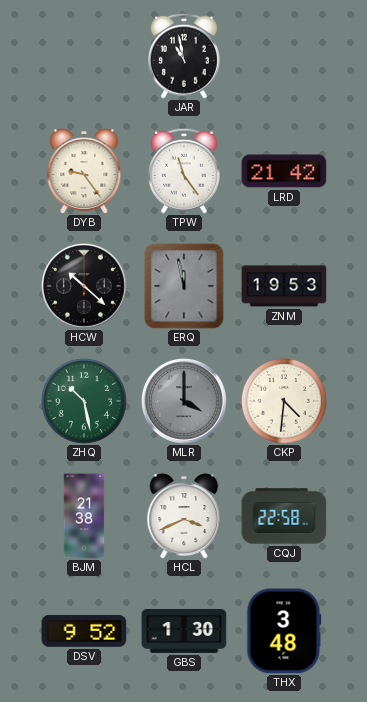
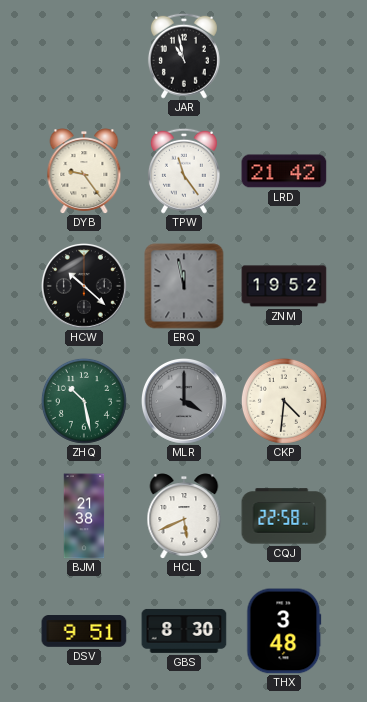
ZNM: 19:53 -> 19:52 (284, 286)
HCL: 3:41 -> 5:41 (184, 516)
DSV: 9:52 -> 9:51 (84, 632)
GBS: 1:30 -> 8:30 (184, 631)
